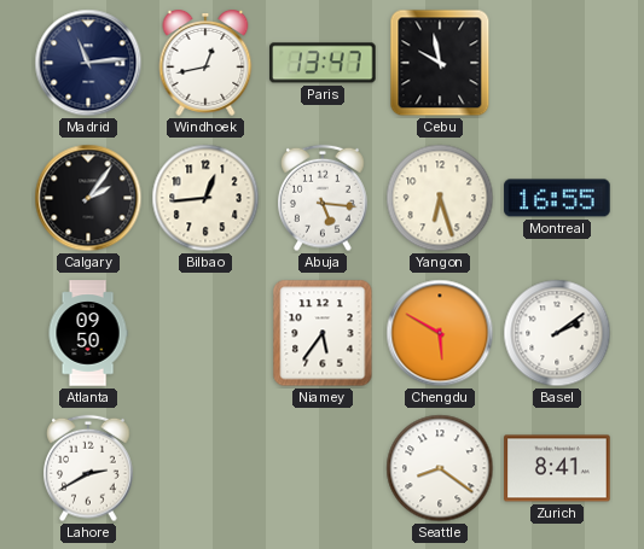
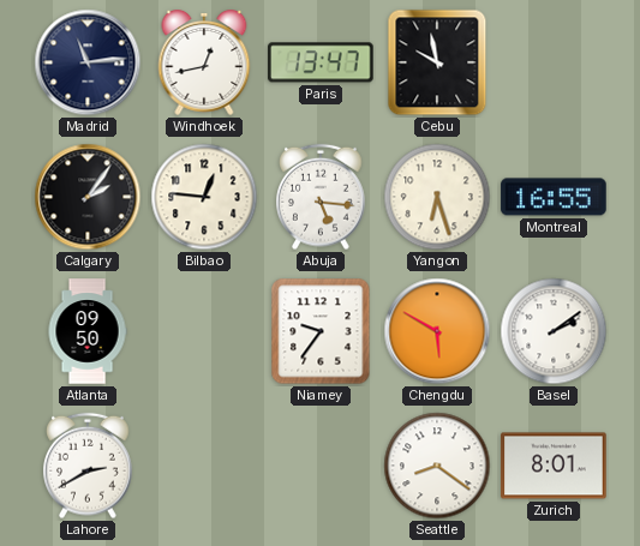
Bilbao: 12:44 -> 12:46 (204, 197)
Niamey: 5:36 -> 9:36 (321, 331)
Zurich: 8:41 -> 8:01 (554, 466)
